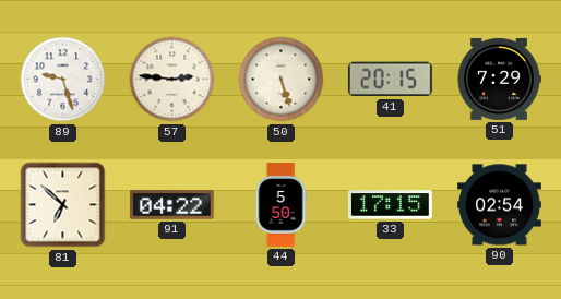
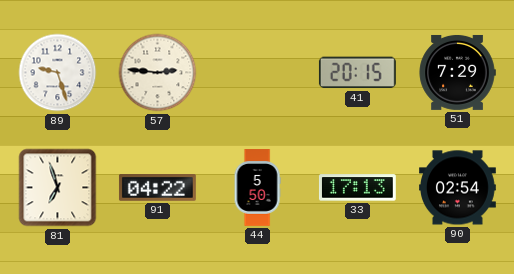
50: 5:27 -> none (282, 80)
81: 6:52 -> 6:57 (58, 188)
33: 17:15 -> 17:13 (357, 188)
